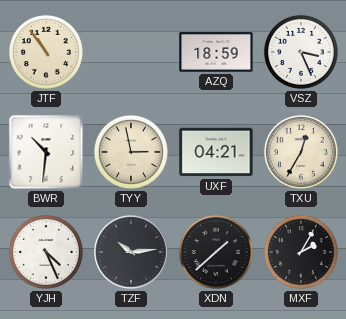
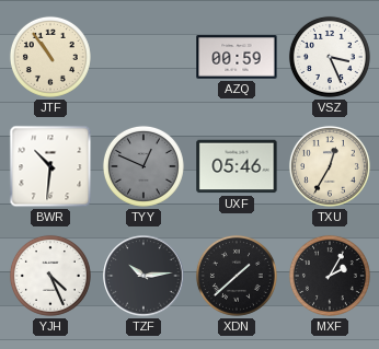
AZQ: 18:59 -> 00:59 (237, 57)
TYY: 2:58 -> 12:49 (143, 166)
TYY dial: cream -> grey (143, 166)
UXF: 04:21 -> 05:46 (237, 166)
